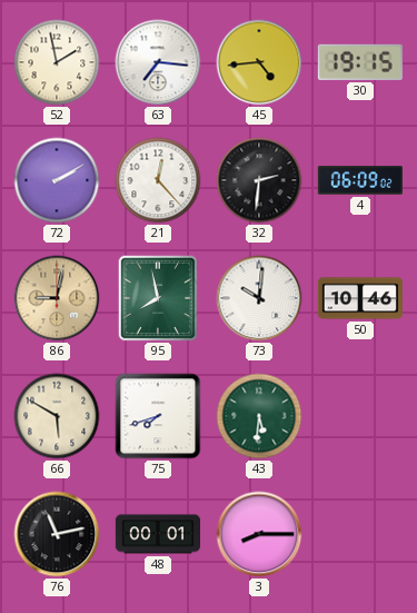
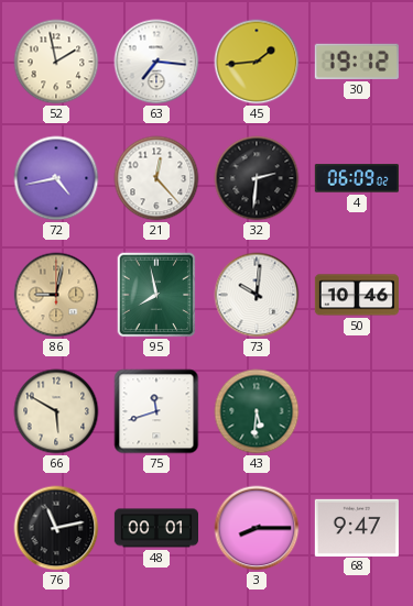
45: 4:44 -> 1:44 (257, 62)
30: 19:15 -> 19:12 (357, 62)
72: 2:10 -> 4:43 (56, 178)
75: 7:42 -> 11:42 (156, 411)
68: none -> 9:47 (357, 527)
